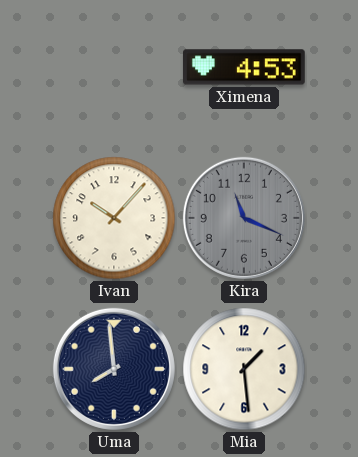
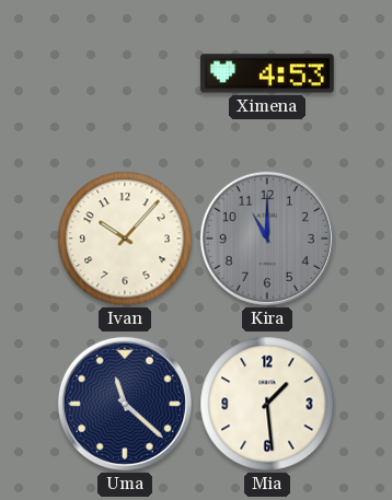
Kira: 11:19 -> 11:00 (267, 239)
Uma: 7:59 -> 11:22 (125, 404)
